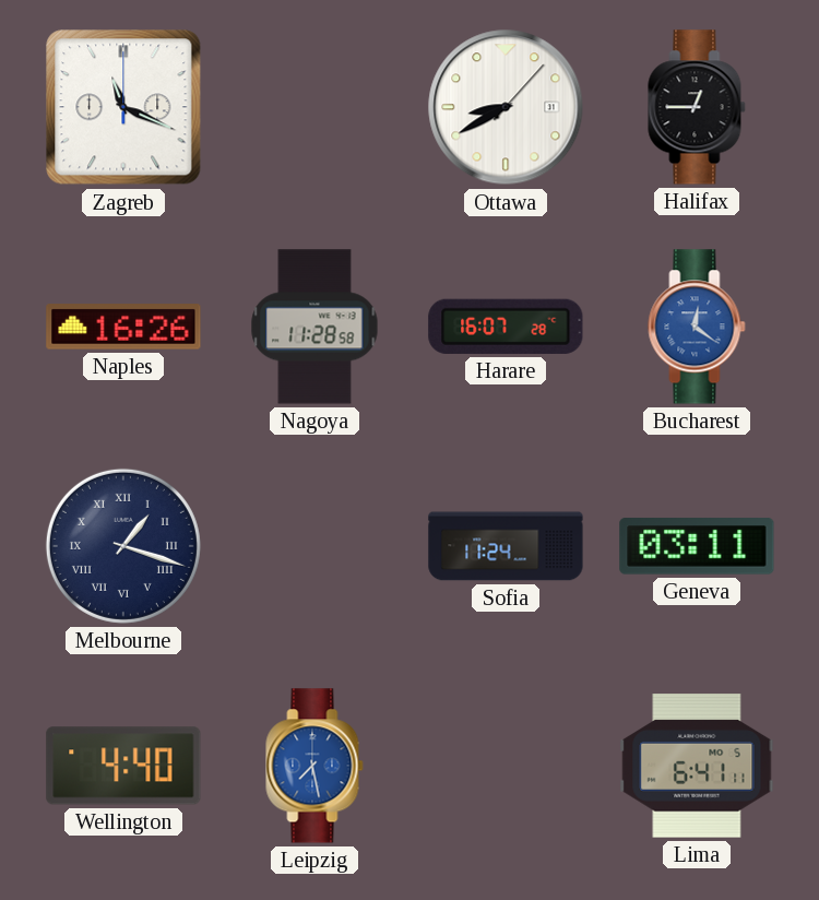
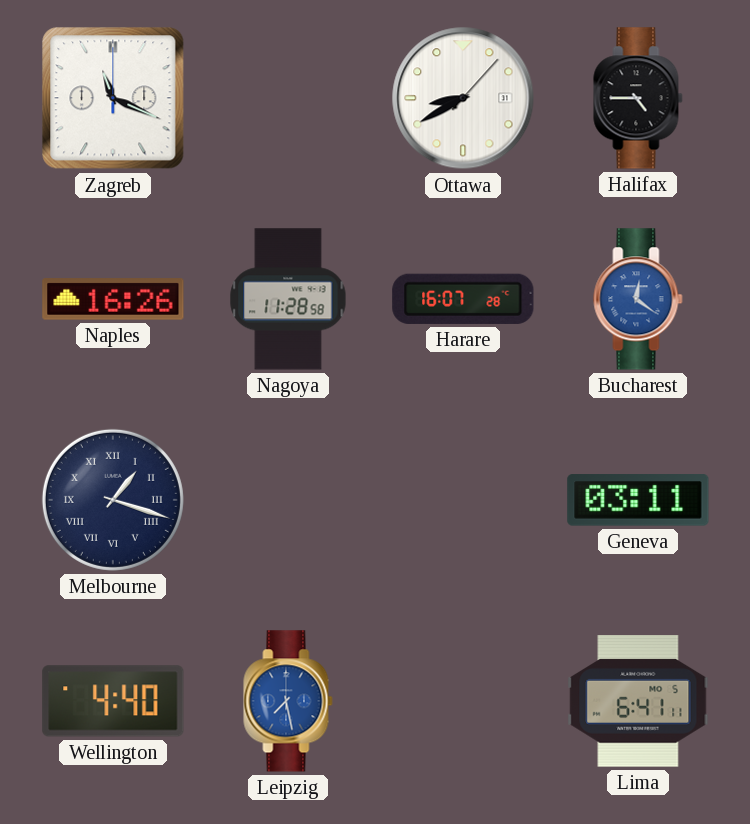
Halifax: 12:45 -> 4:45 (638, 98)
Sofia: 11:24 -> none (506, 546)
